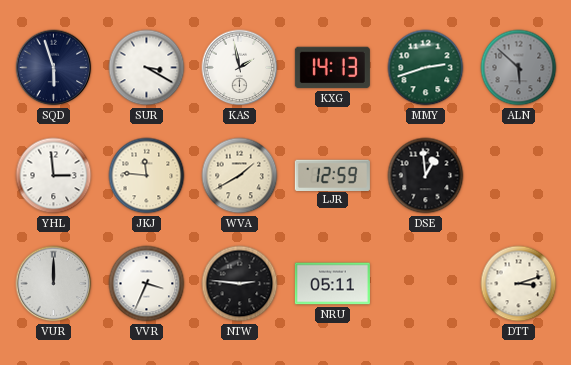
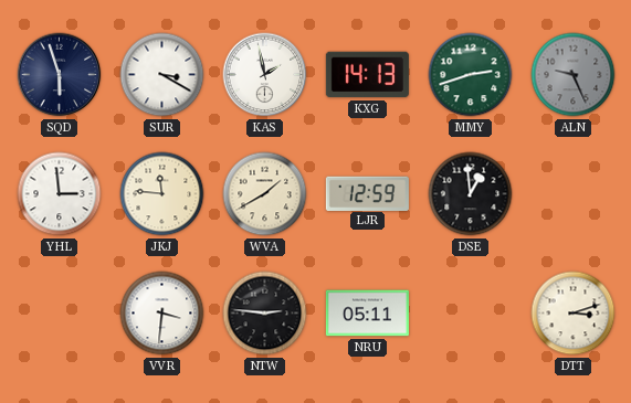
ALN: 5:52 -> 9:26 (574, 75)
VUR: 12:00 -> none (54, 284)
VVR: 3:34 -> 3:31 (162, 314)
